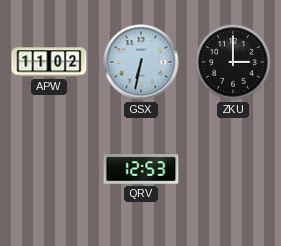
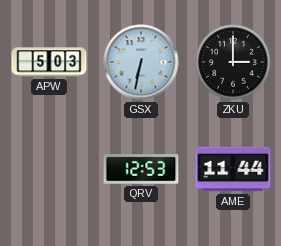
APW: 11:02 -> 5:03 (49, 62)
AME: none -> 11:44 (233, 169)
